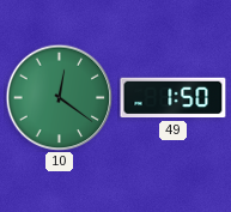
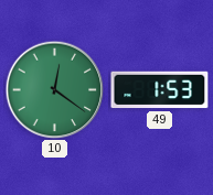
49: 1:50 -> 1:53 (160, 90)
